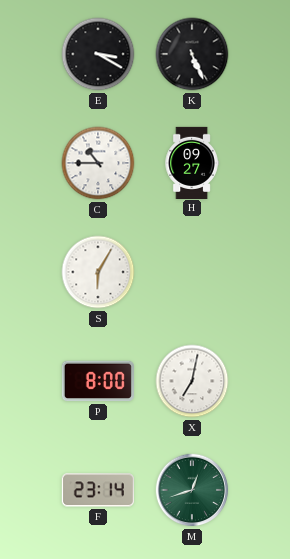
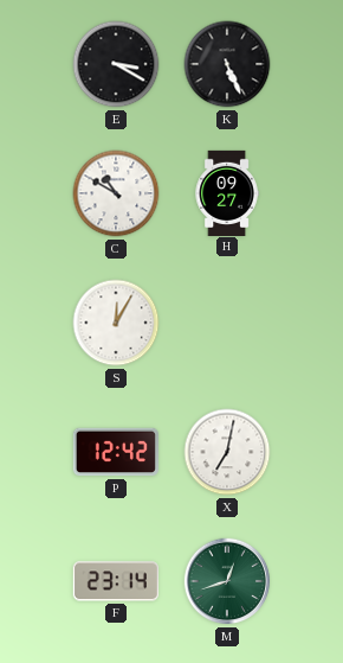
C: 10:45 -> 10:50 (116, 193)
S: 6:05 -> 12:05 (116, 323)
P: 8:00 -> 12:42 (116, 452)
